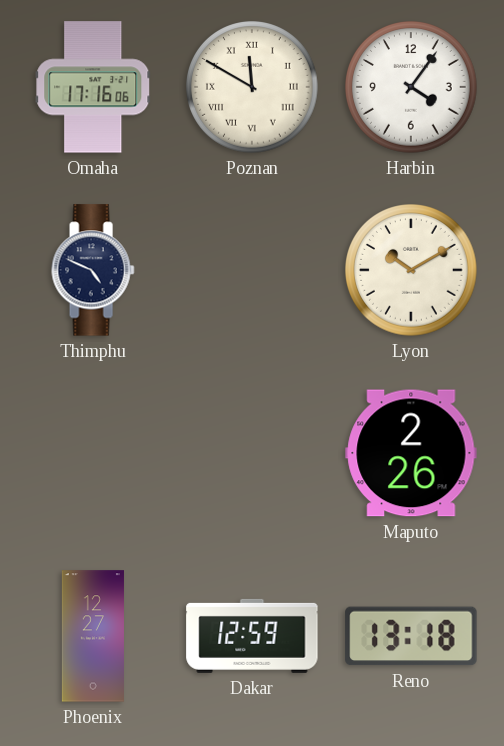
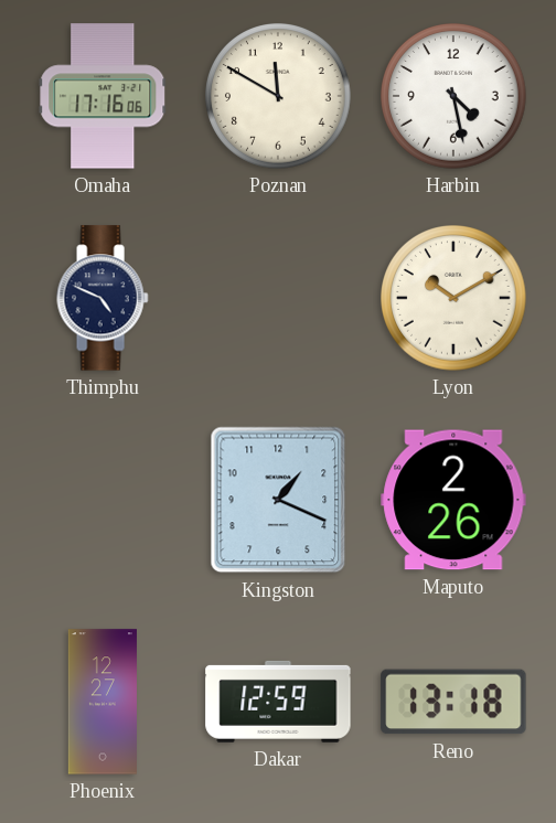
Poznan numerals: Roman -> Arabic (278, 96)
Harbin: 4:06 -> 4:28 (453, 96)
Kingston: none -> 1:19 (278, 500)
